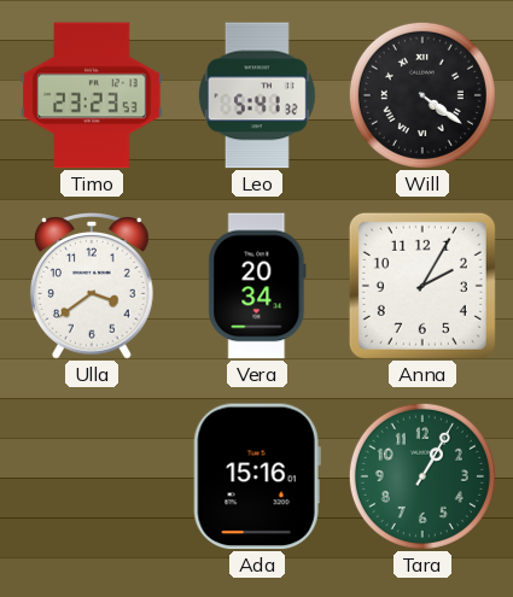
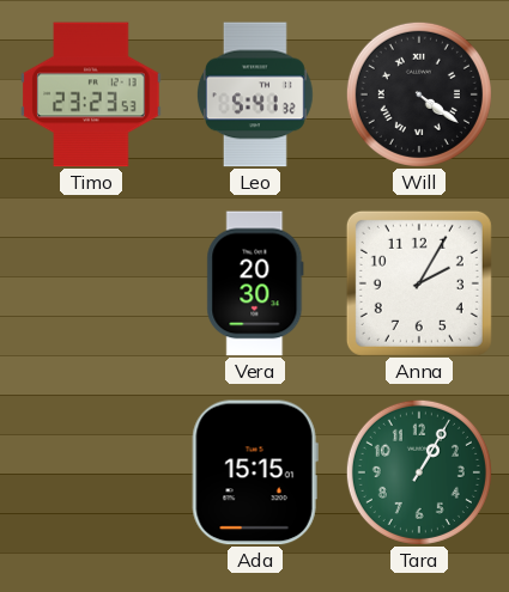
Ulla: 3:39 -> none (93, 287)
Vera: 20:34 -> 20:30 (255, 283)
Ada: 15:16 -> 15:15 (255, 472)
